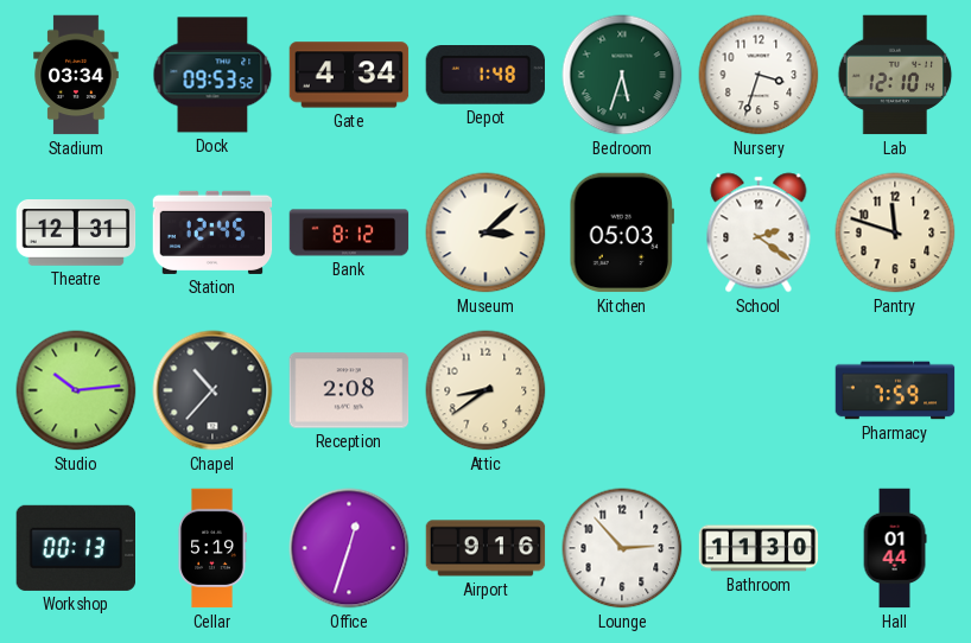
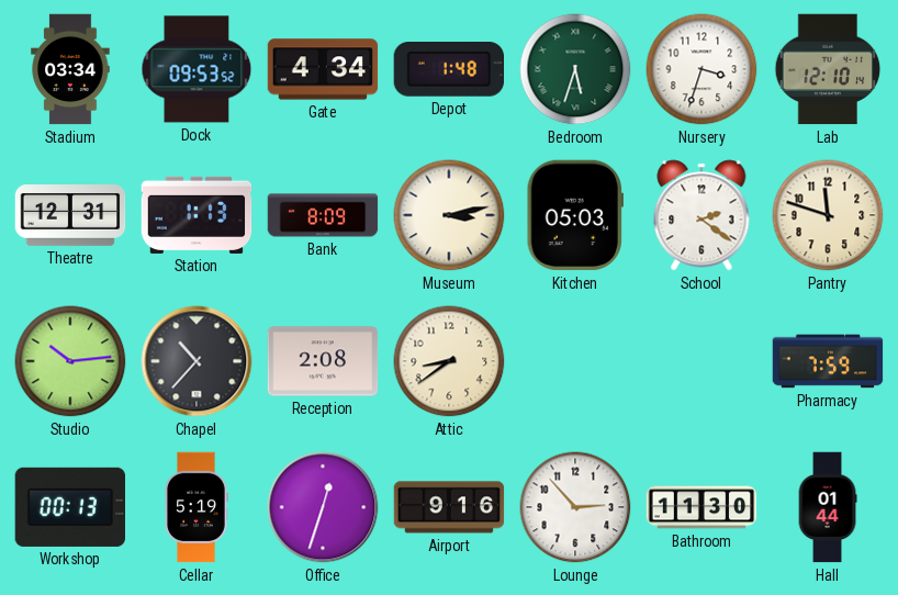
Station: 12:45 -> 1:13 (197, 215)
Bank: 8:12 -> 8:09 (323, 215)
Museum: 3:08 -> 3:13 (449, 215)
